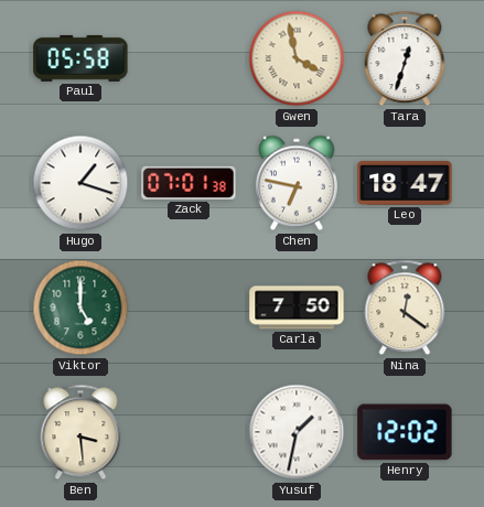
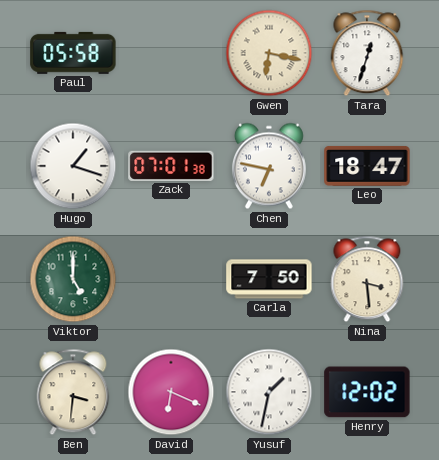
Gwen: 3:58 -> 6:17 (269, 53)
Nina: 12:21 -> 3:29 (367, 279)
Ben: 3:29 -> 3:31 (73, 392)
David: none -> 6:19 (171, 392)
